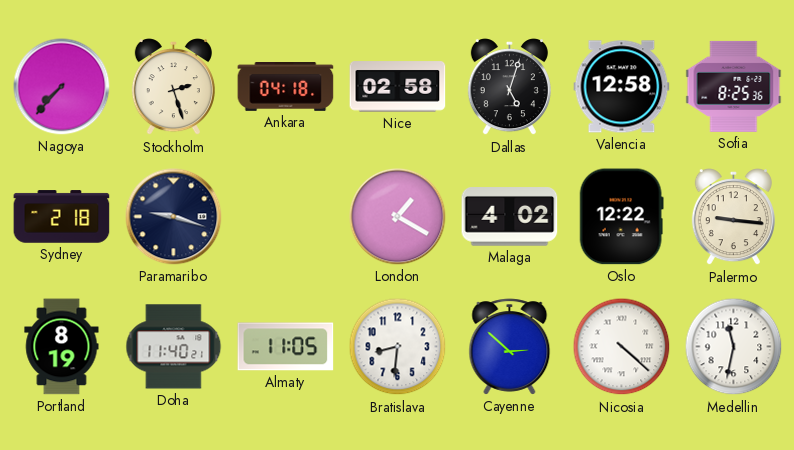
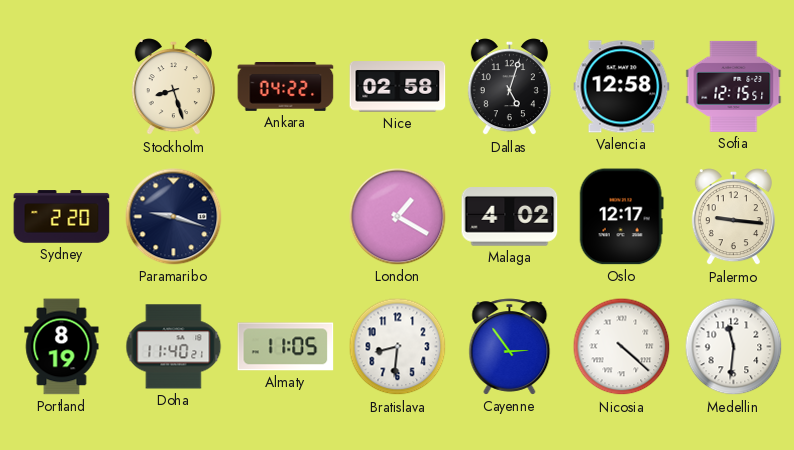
Nagoya: 7:37 -> none (62, 87)
Stockholm: 2:27 -> 8:27 (173, 87)
Ankara: 04:18 -> 04:22 (286, 87)
Sofia: 8:25 -> 12:15 (734, 86)
Sydney: 2:18 -> 2:20 (62, 217)
Oslo: 12:22 -> 12:17 (621, 217)
Cayenne: 2:52 -> 2:54 (510, 347)
Medellin: 11:32 -> 11:31 (734, 347)
